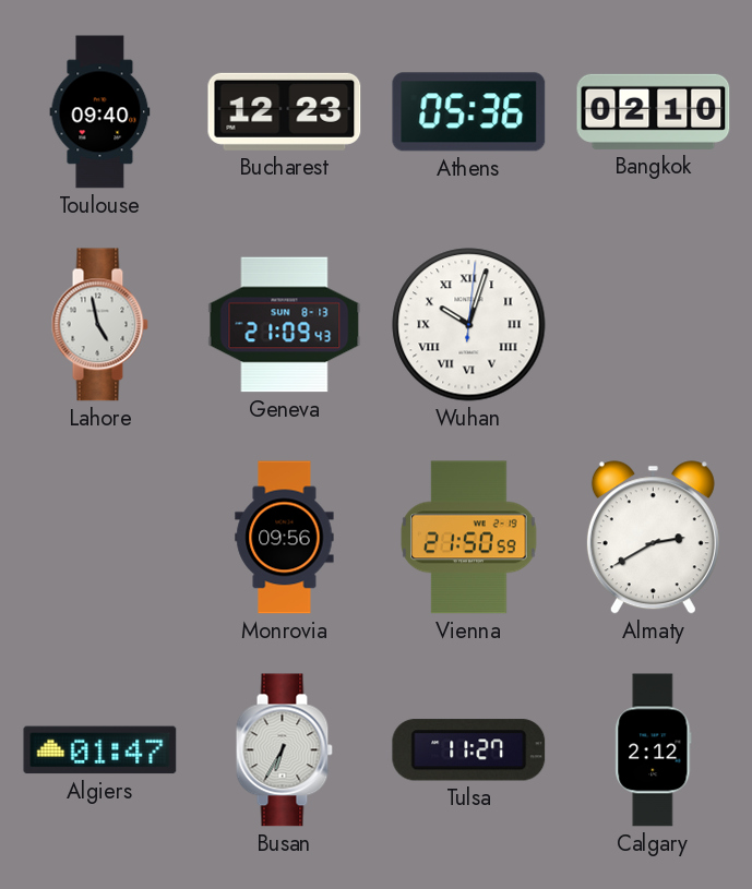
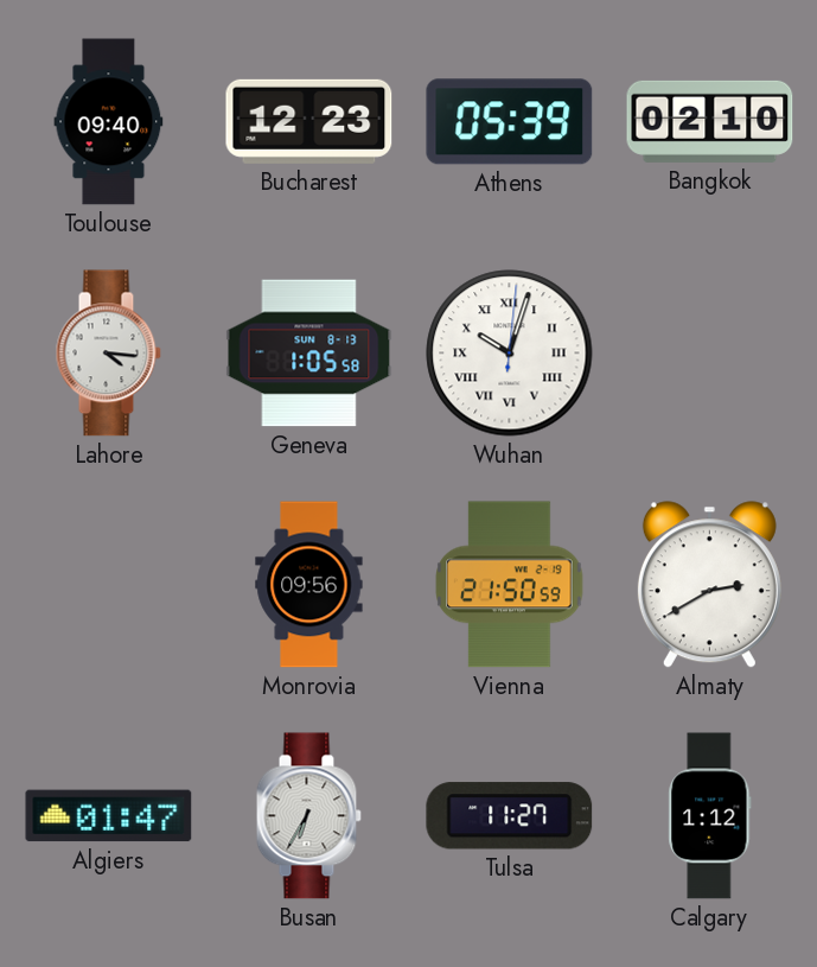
Athens: 05:36 -> 05:39 (510, 122)
Lahore: 4:58 -> 4:16 (108, 354)
Geneva: 21:09 -> 1:05 (309, 354)
Calgary: 2:12 -> 1:12 (710, 816)
